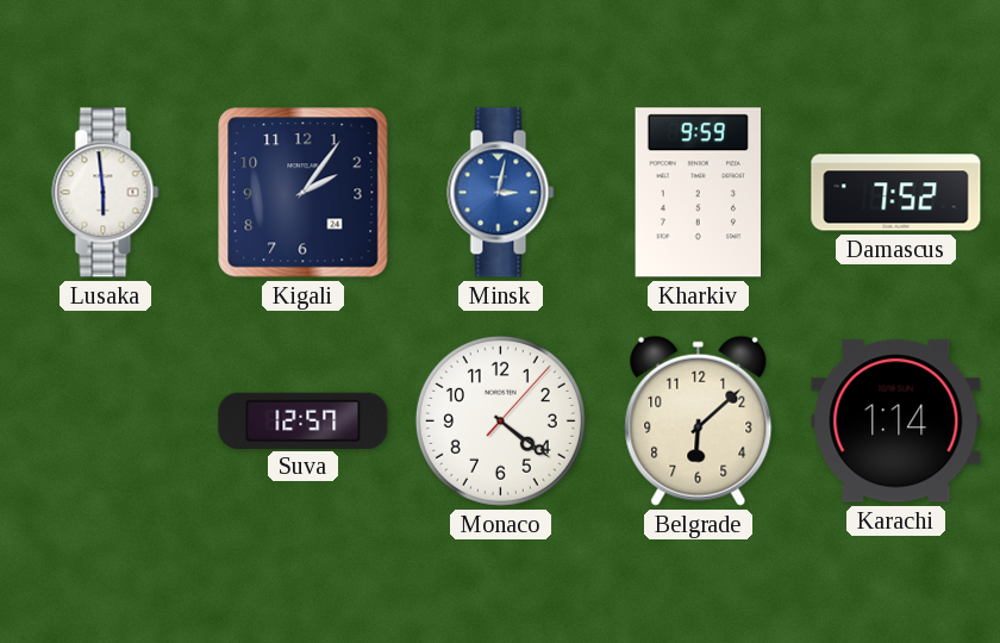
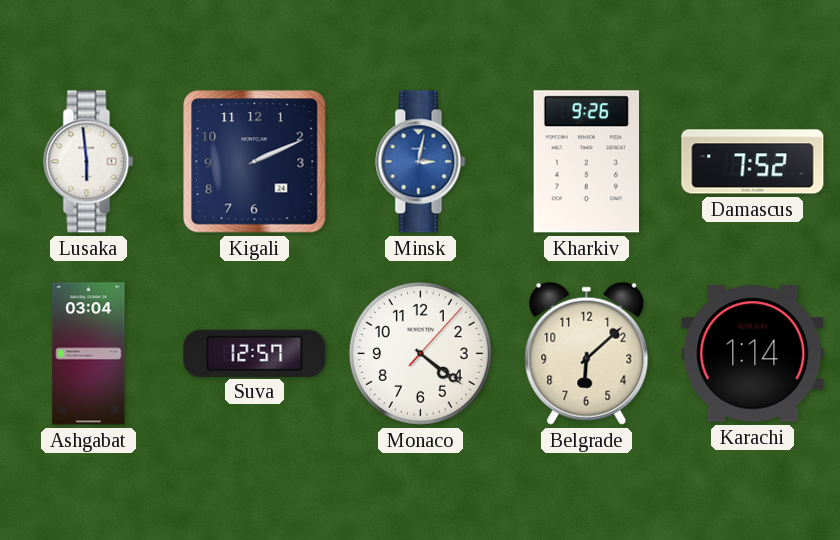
Kigali: 2:06 -> 2:11 (255, 162)
Kharkiv: 9:59 -> 9:26 (586, 162)
Ashgabat: none -> 03:04 (89, 354)
